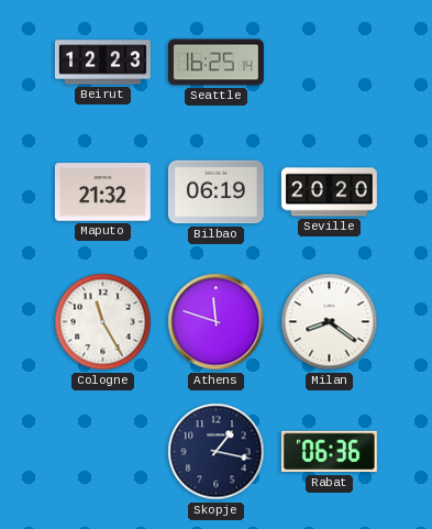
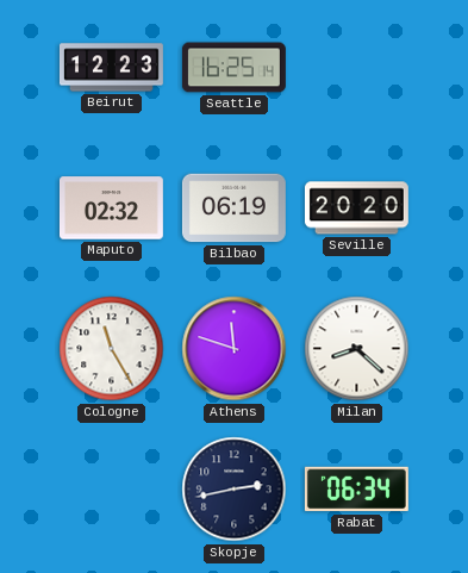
Maputo: 21:32 -> 02:32 (111, 208)
Milan: 8:21 -> 8:22 (357, 349)
Skopje: 1:17 -> 2:43 (235, 490)
Rabat: 06:36 -> 06:34 (356, 490)
